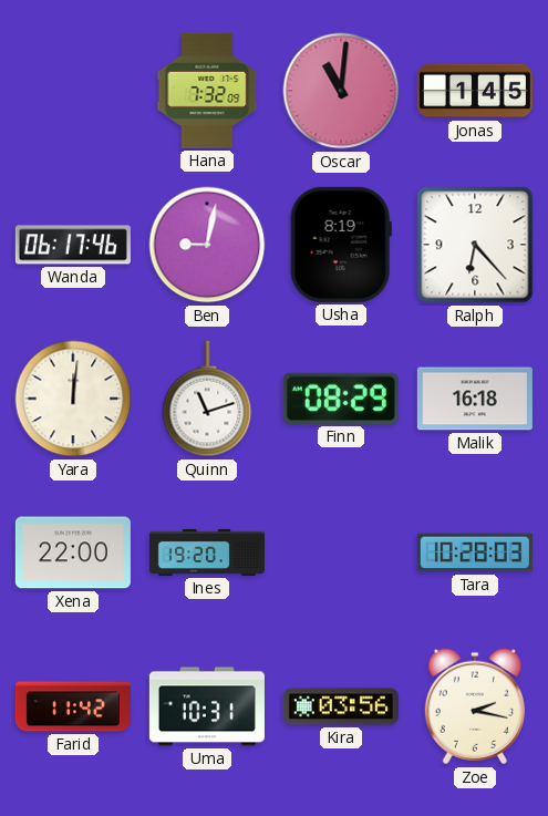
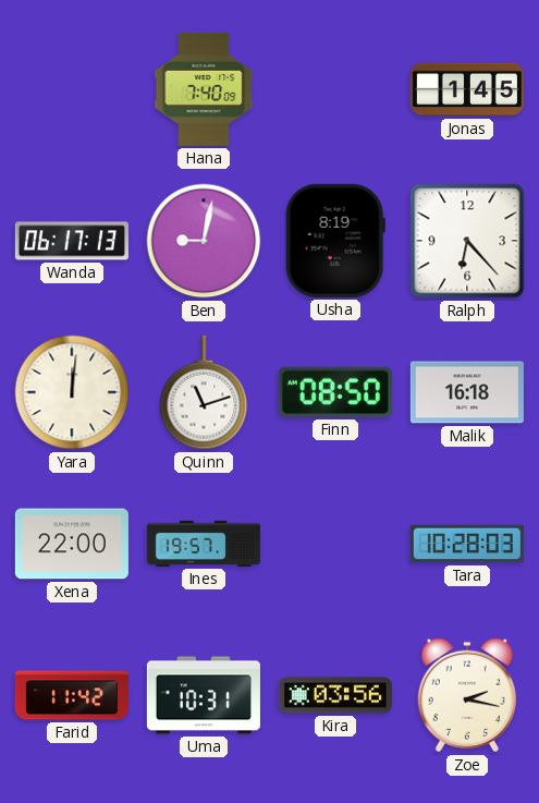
Hana: 7:32 -> 7:40 (204, 89)
Oscar: 11:01 -> none (341, 91)
Wanda: 06:17:46 -> 06:17:13 (72, 241)
Finn: 08:29 -> 08:50 (335, 392)
Ines: 19:20 -> 19:57 (204, 544)
